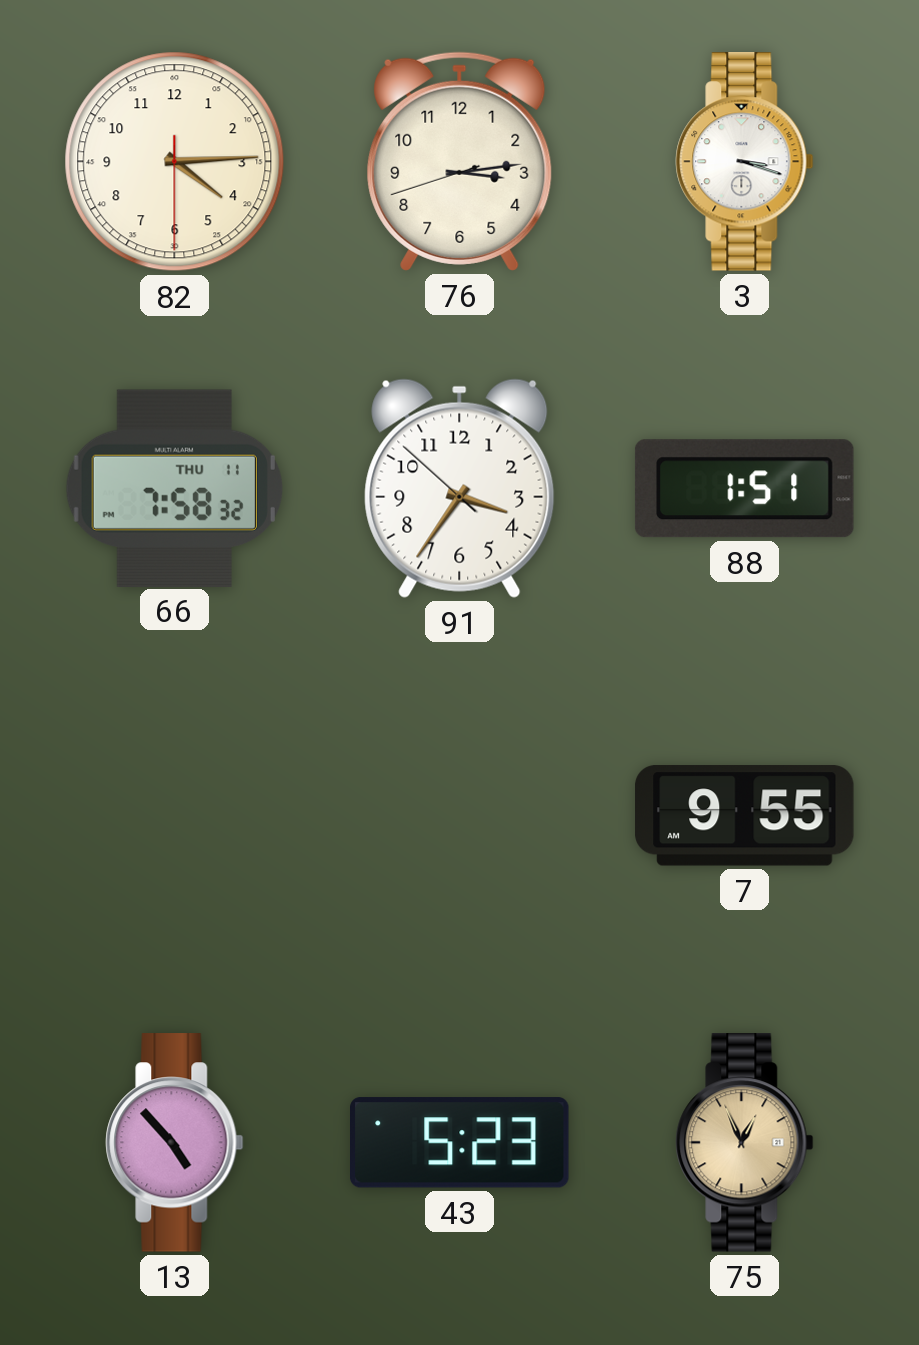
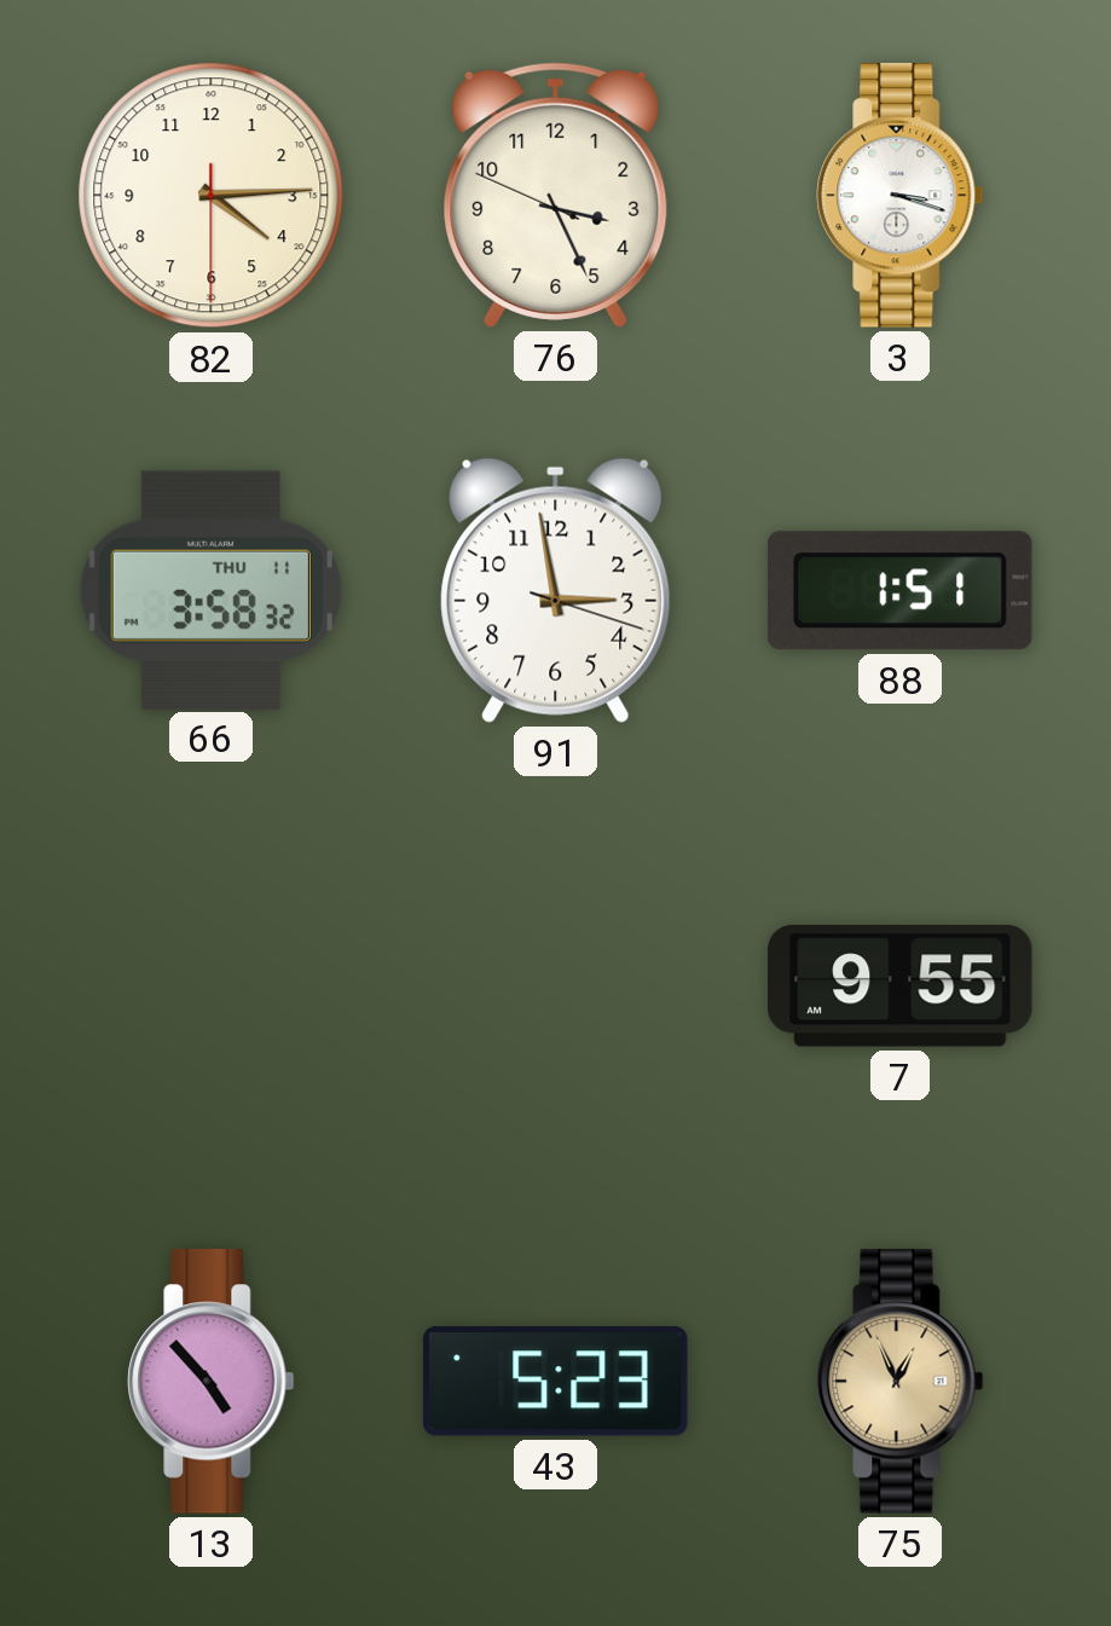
76: 3:13 -> 3:25 (556, 195)
66: 7:58 -> 3:58 (210, 590)
91: 3:35 -> 2:58 (556, 590)
